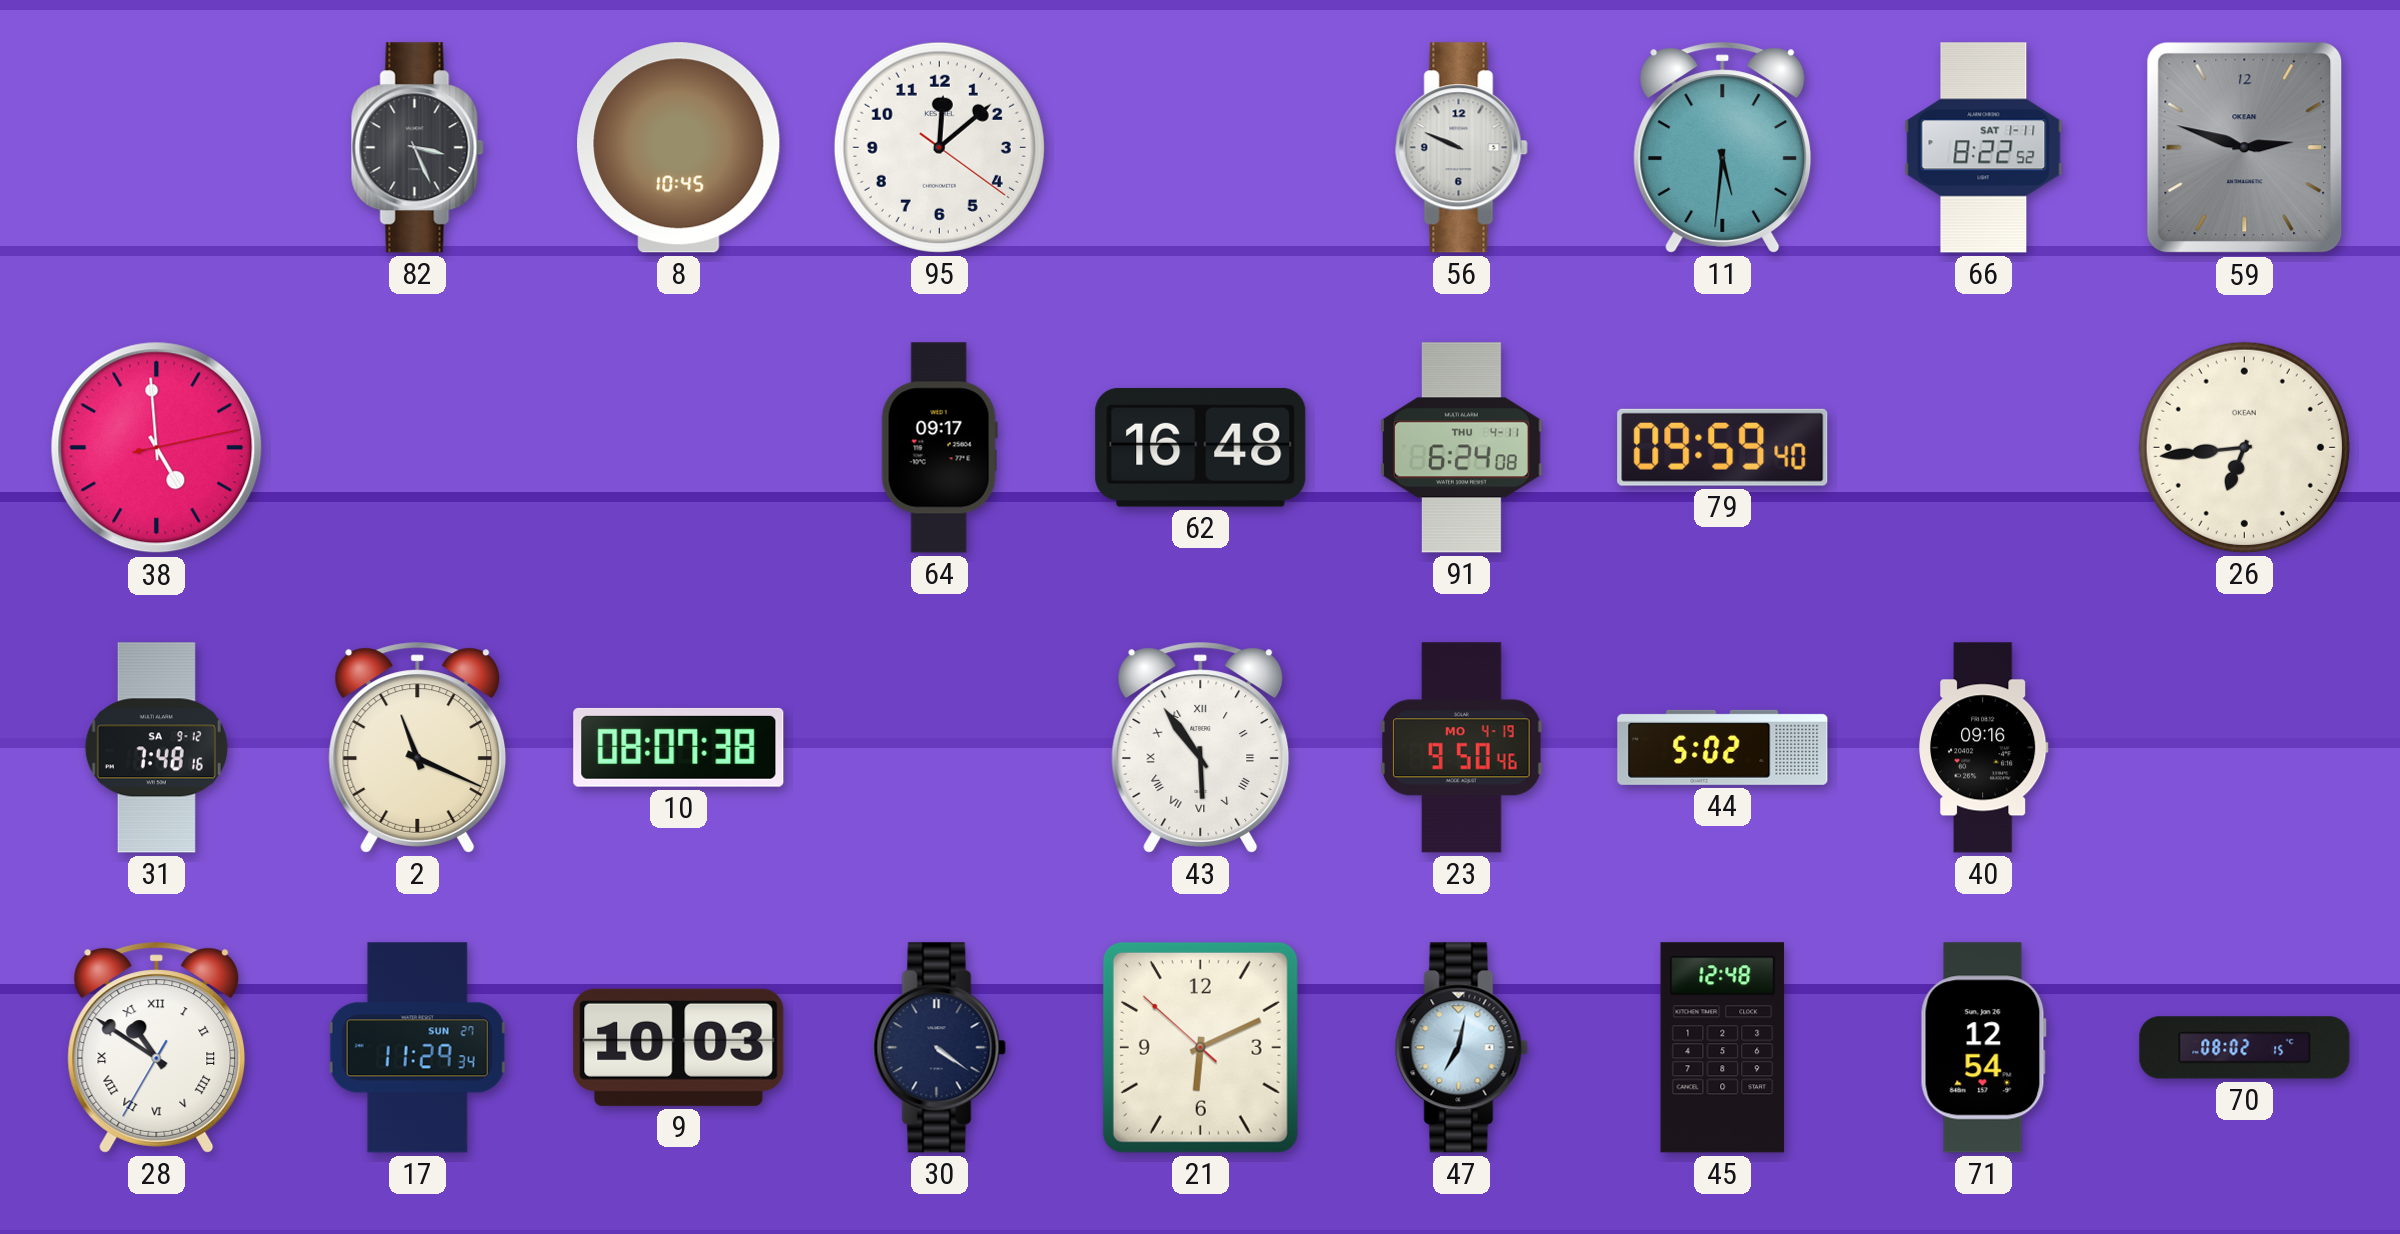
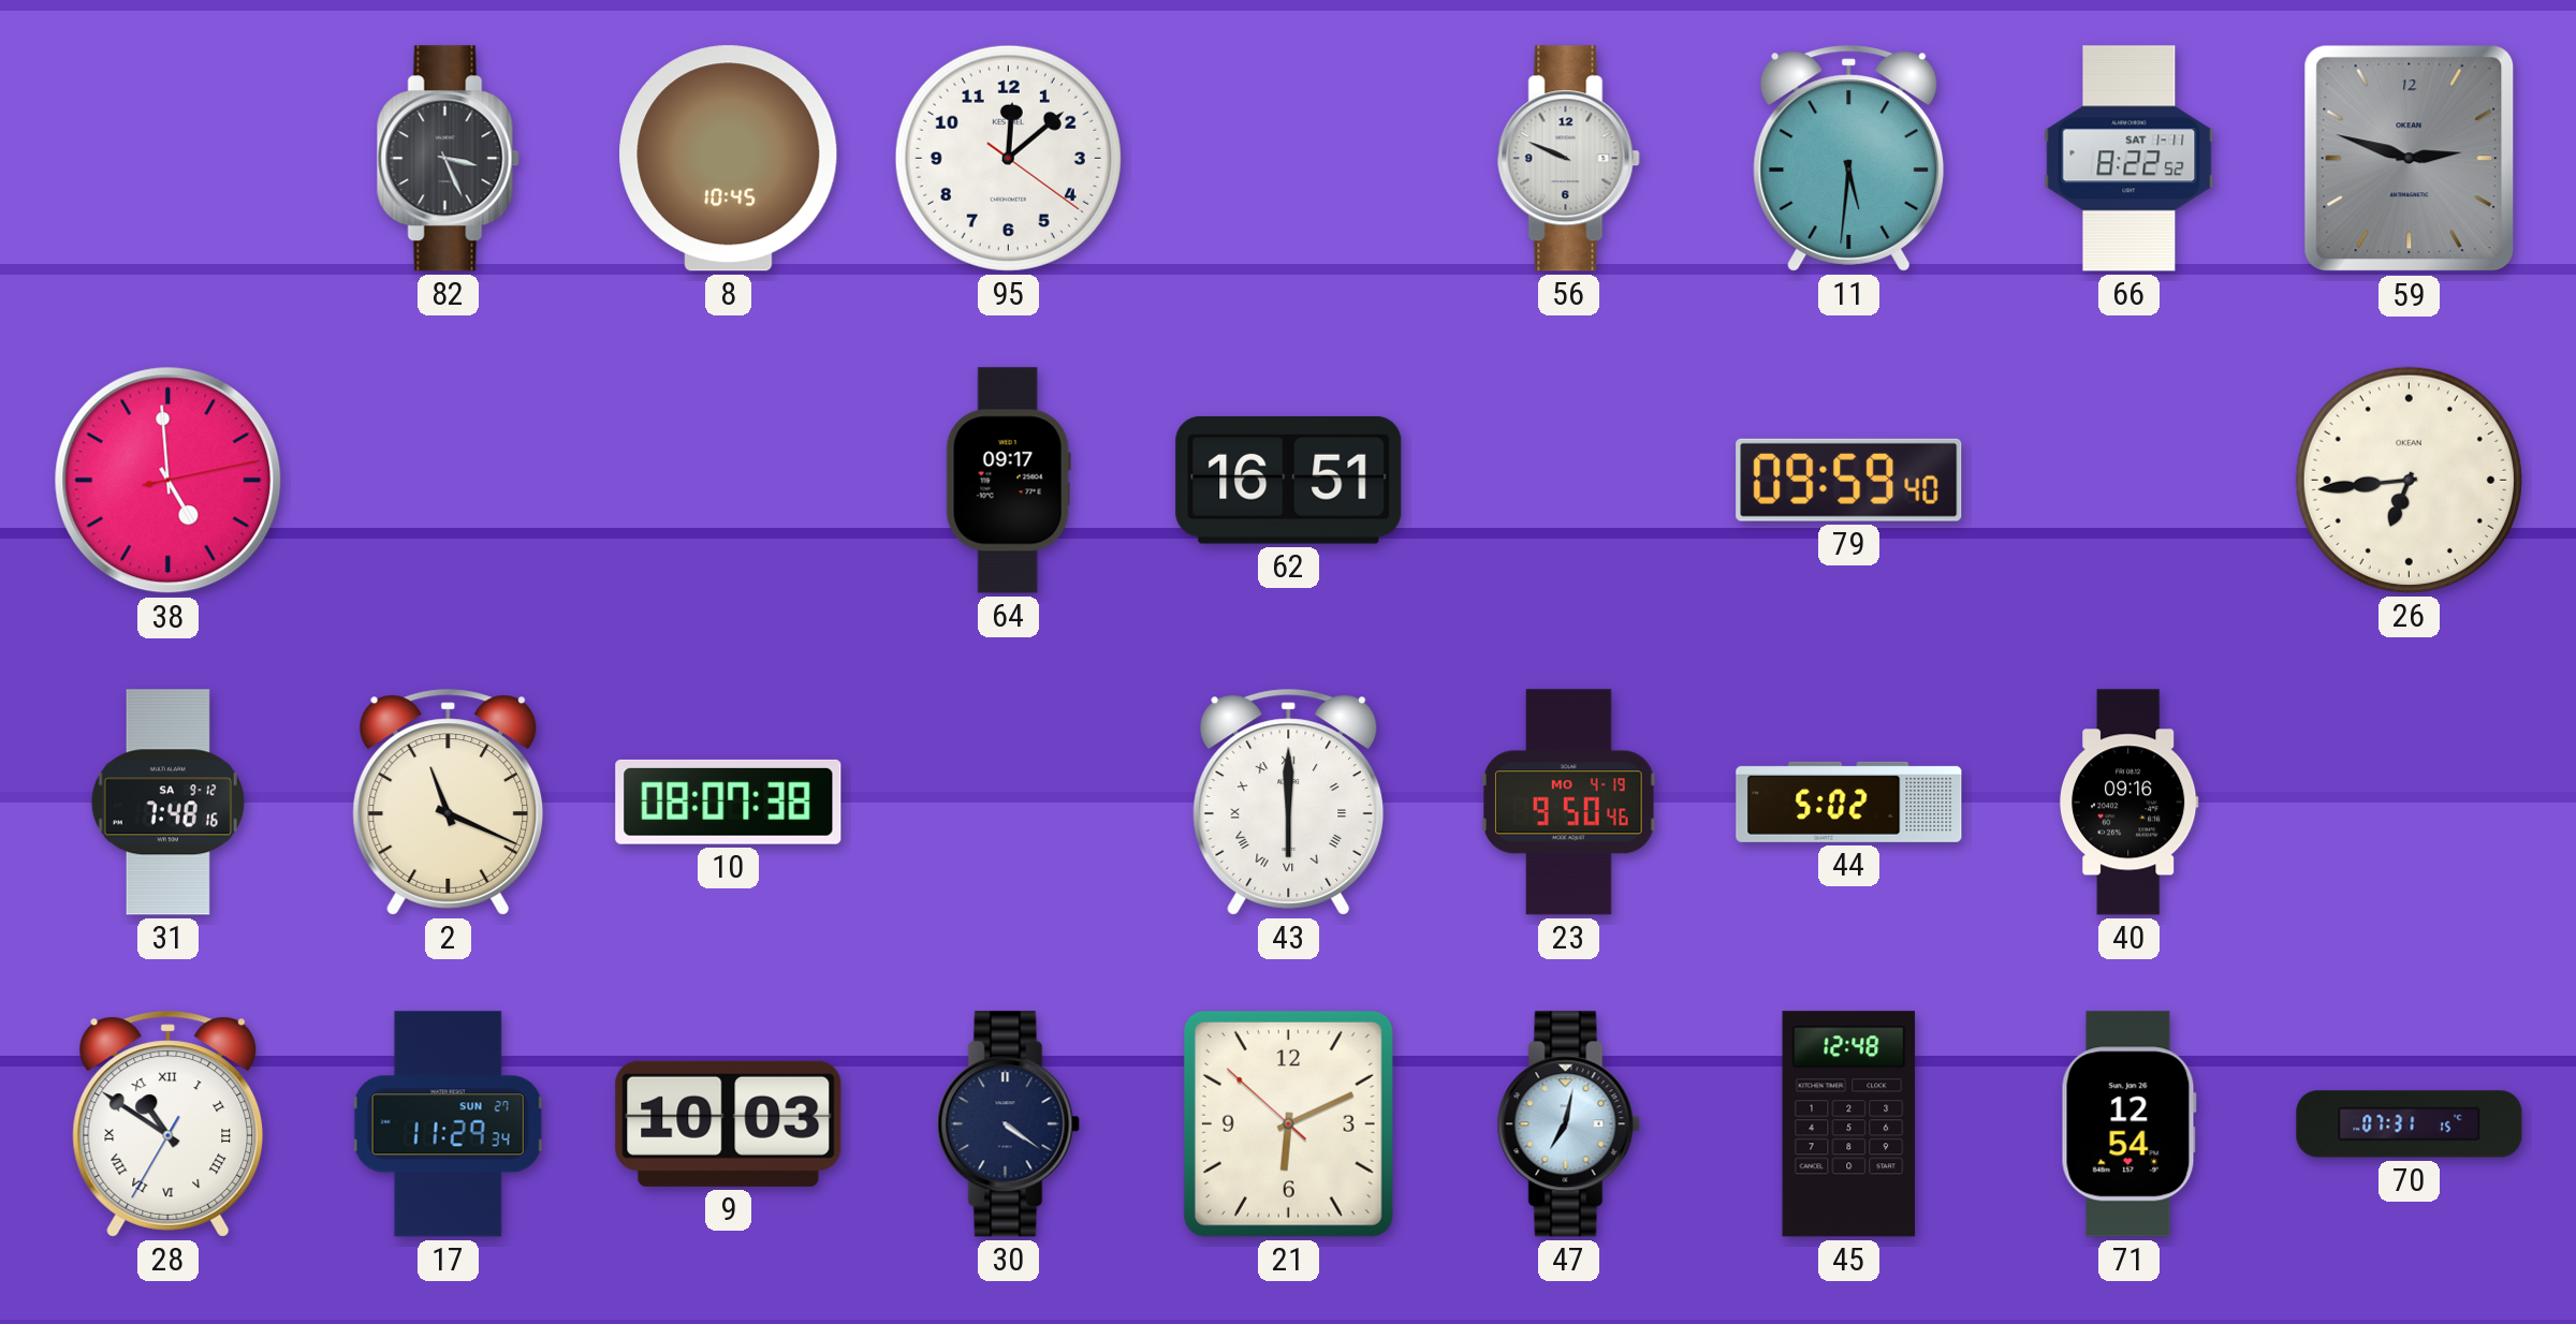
62: 16:48 -> 16:51 (1289, 480)
91: 6:24 -> none (1462, 448)
43: 5:54 -> 6:00 (1289, 803)
70: 08:02 -> 07:31 (2410, 1124)
